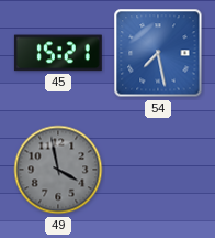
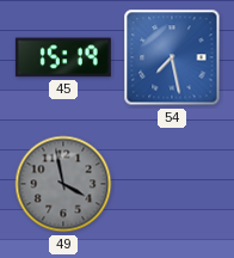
45: 15:21 -> 15:19 (63, 57)
